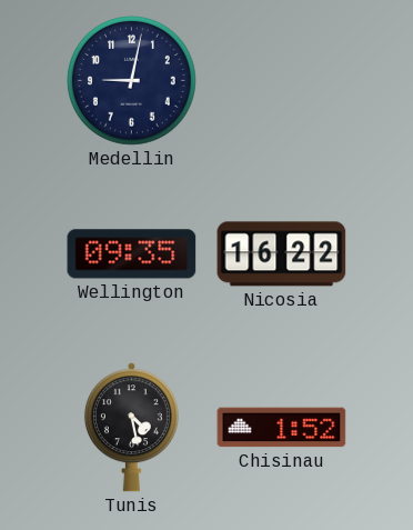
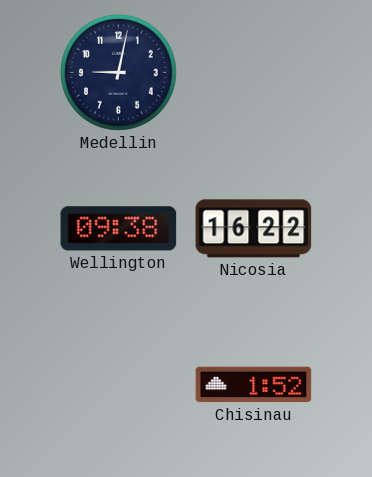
Wellington: 09:35 -> 09:38 (119, 229)
Tunis: 4:28 -> none (131, 428)
